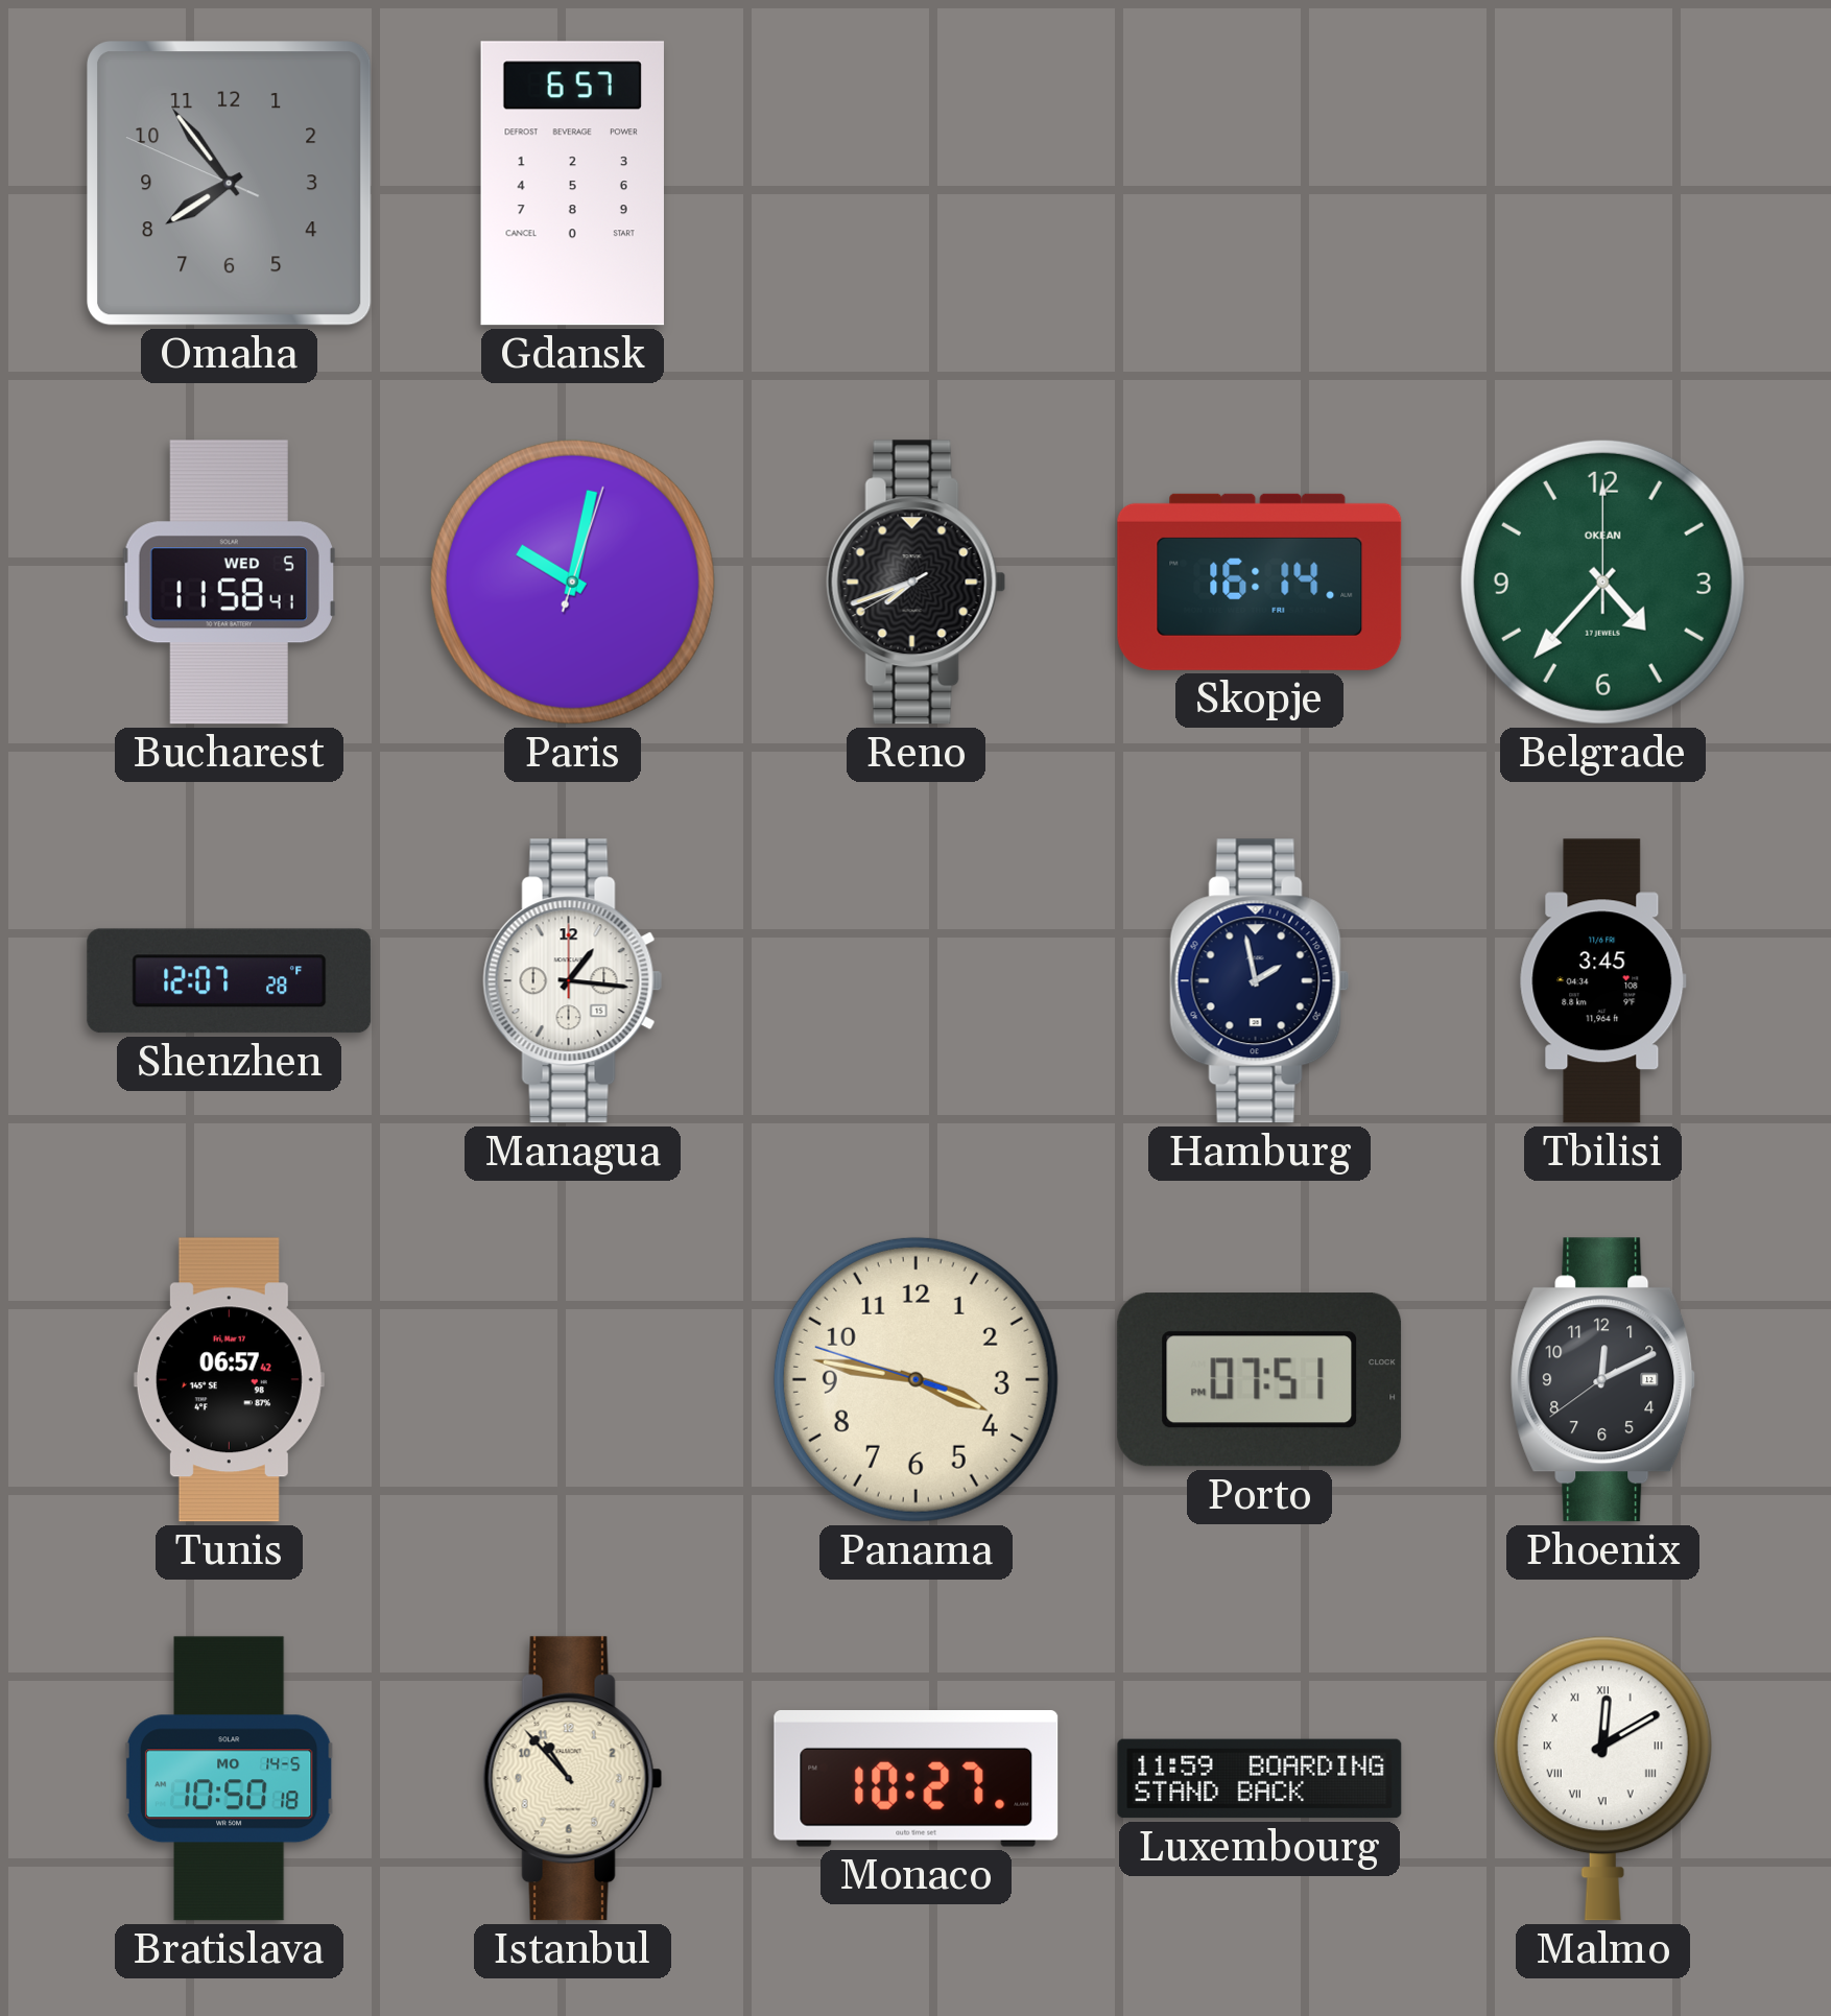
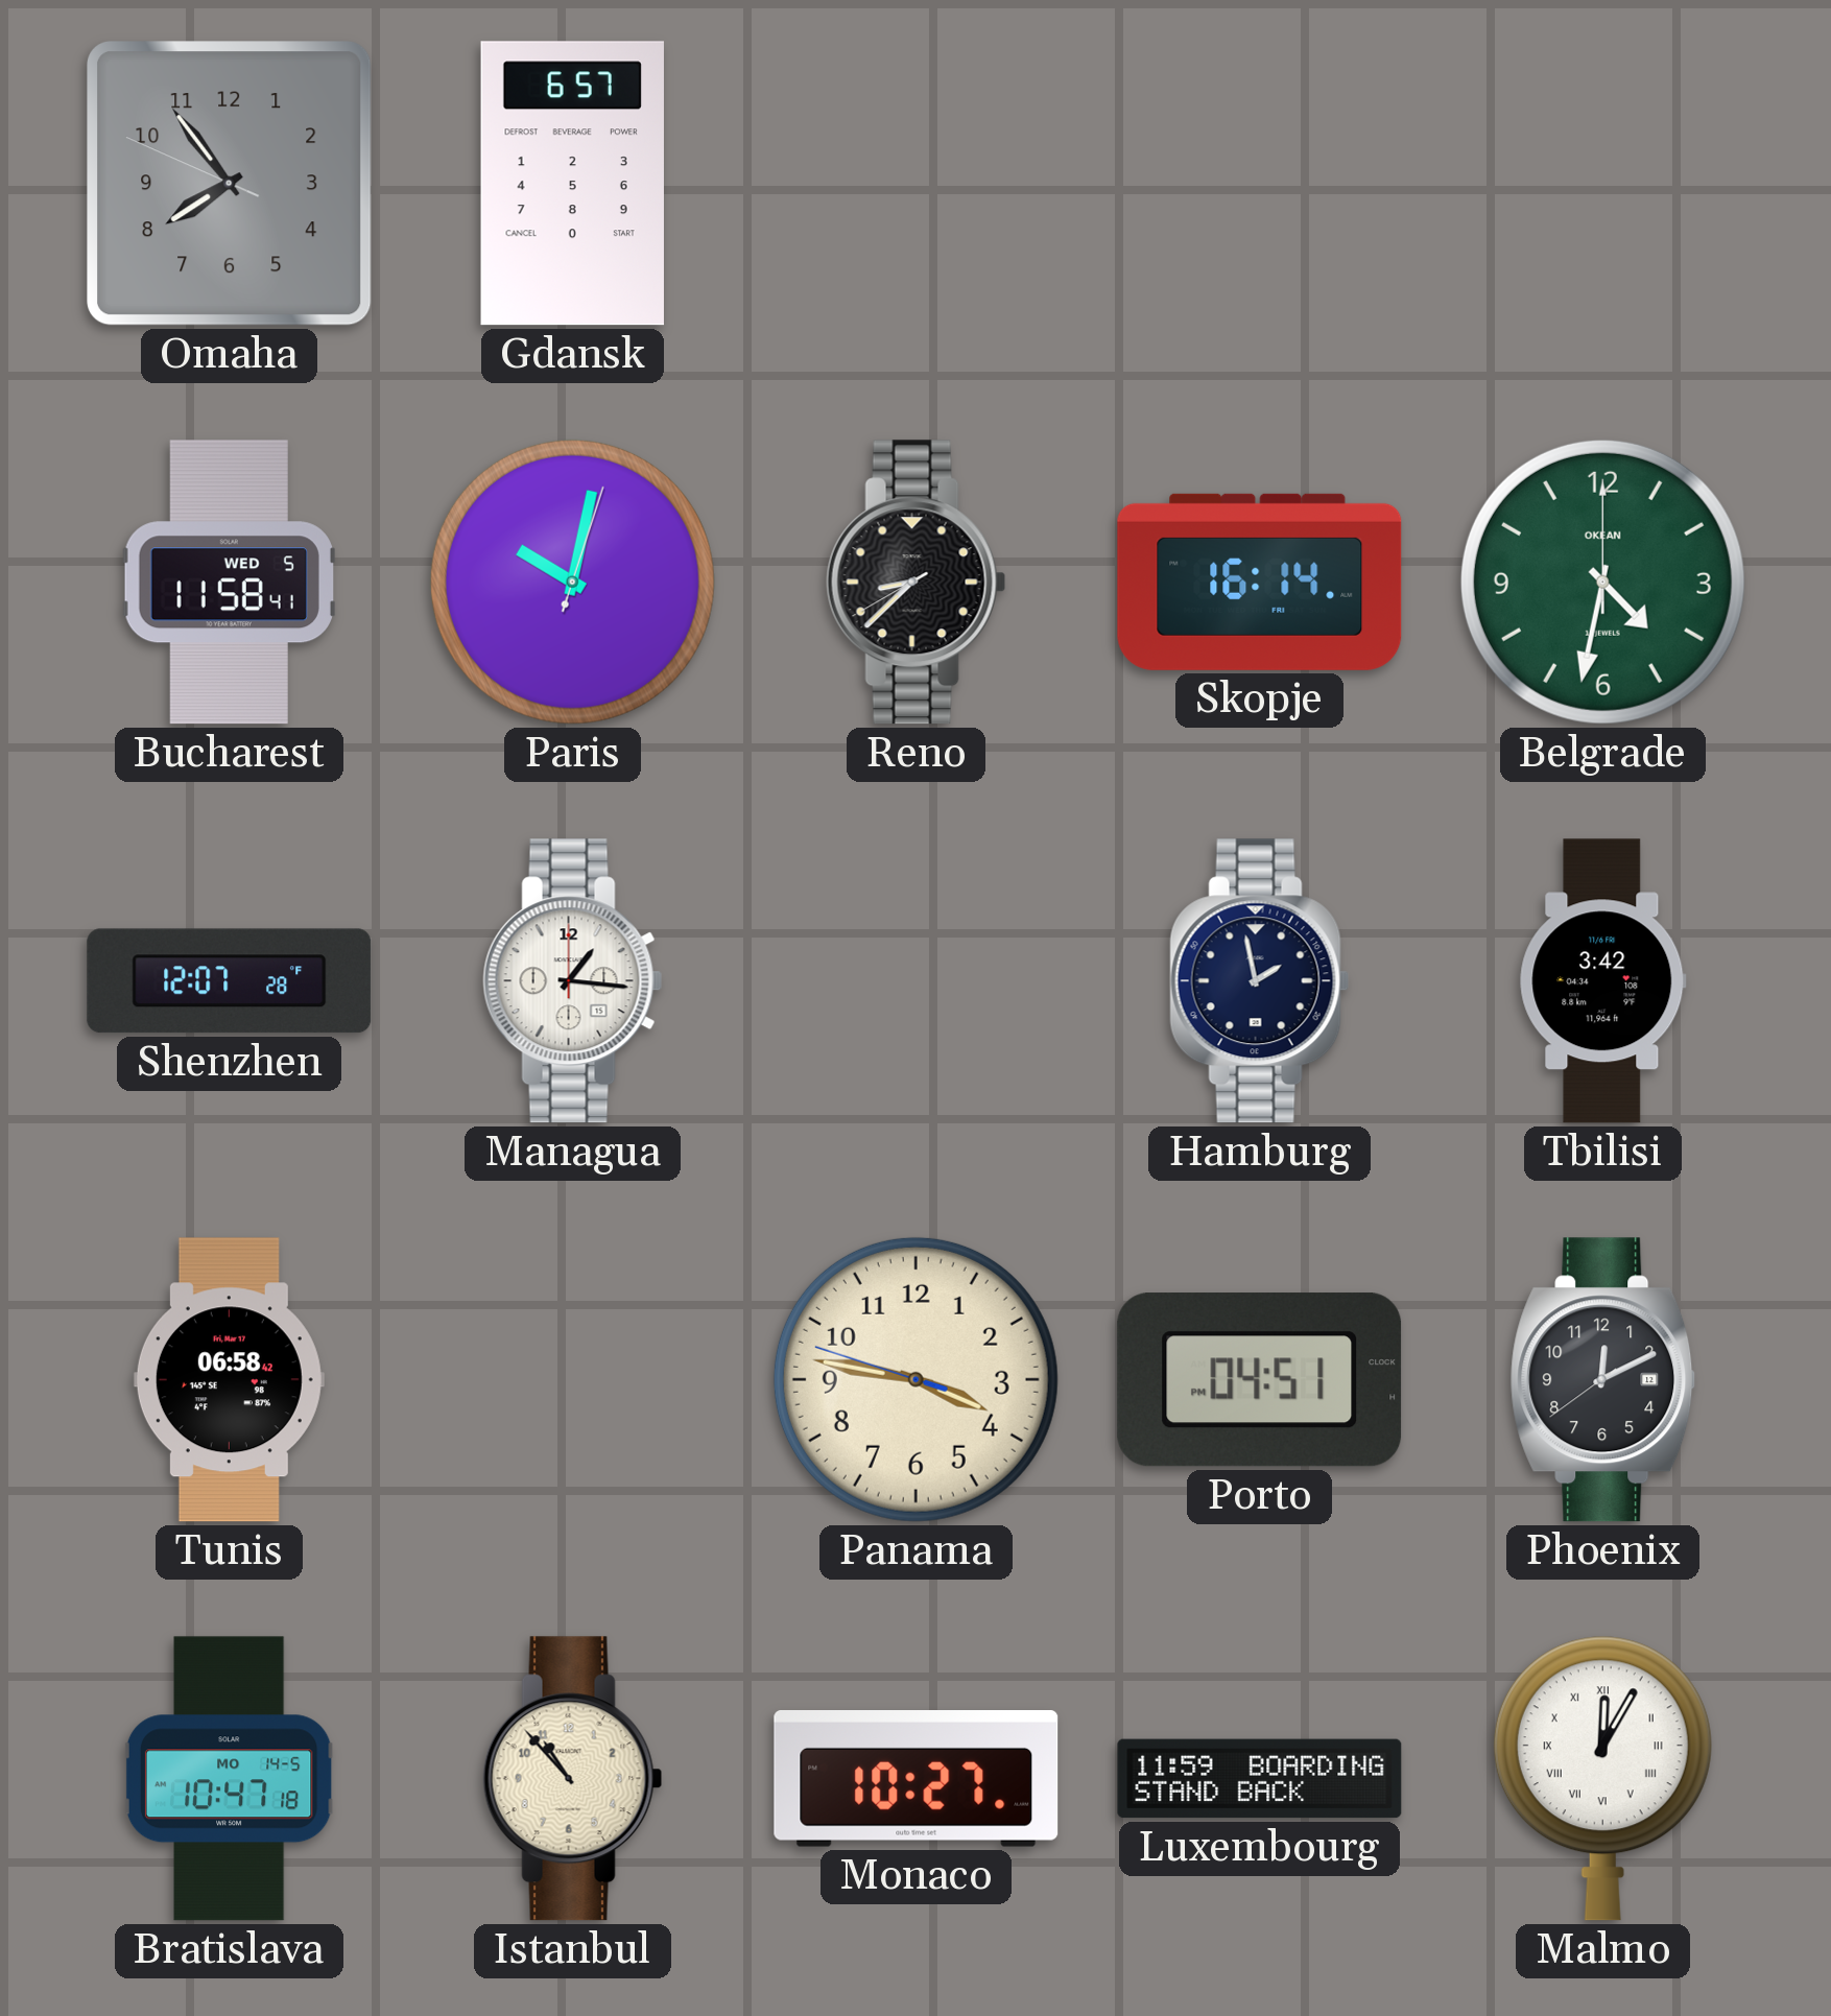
Reno: 7:41 -> 8:37 (917, 583)
Belgrade: 4:37 -> 4:32 (1602, 582)
Tbilisi: 3:45 -> 3:42 (1603, 981)
Tunis: 06:57 -> 06:58 (229, 1380)
Porto: 07:51 -> 04:51 (1260, 1380)
Bratislava: 10:50 -> 10:47 (230, 1779)
Malmo: 12:10 -> 12:05 (1602, 1778)
